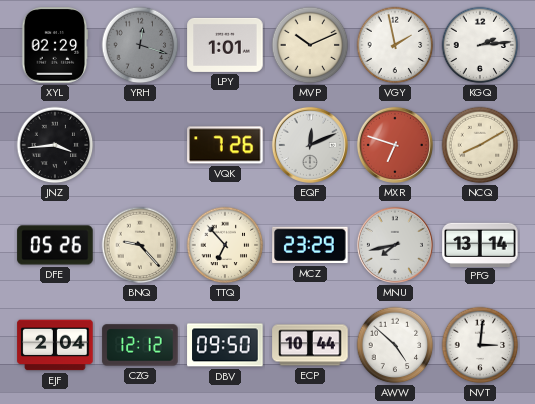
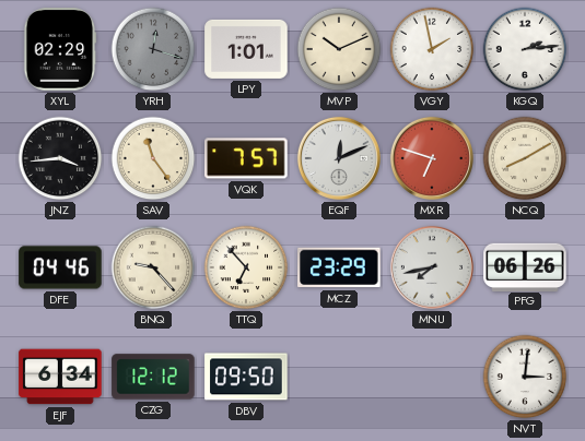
SAV: none -> 11:24 (153, 158)
VQK: 7:26 -> 7:57 (246, 158)
DFE: 05:26 -> 04:46 (60, 267)
PFG: 13:14 -> 06:26 (525, 266)
EJF: 2:04 -> 6:34 (60, 377)
ECP: 10:44 -> none (310, 345)
AWW: 4:52 -> none (395, 345)
